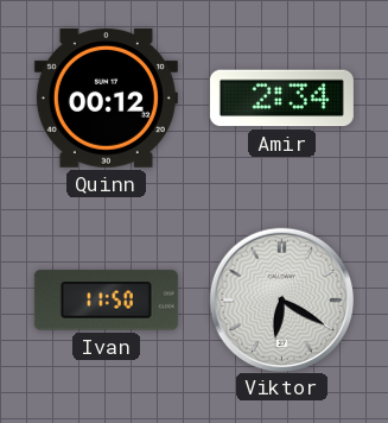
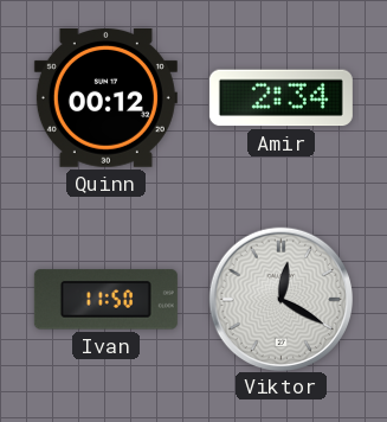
Viktor: 6:20 -> 12:20 (280, 299)
